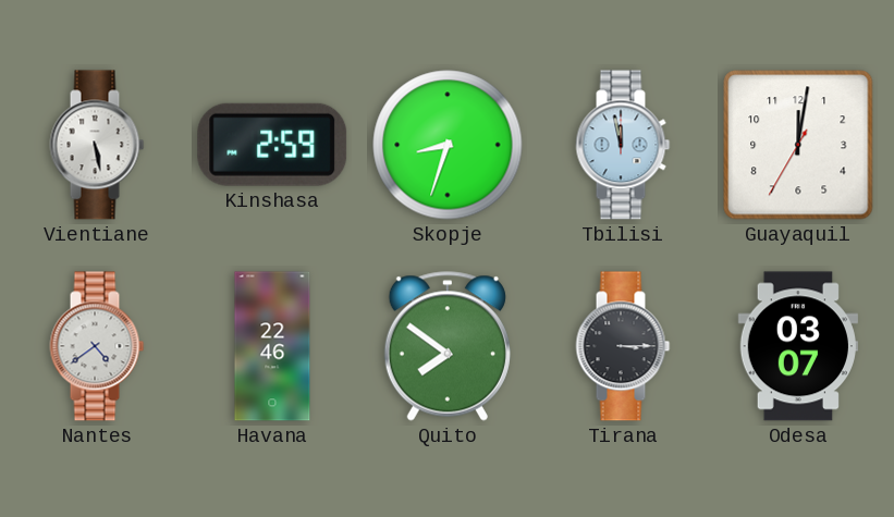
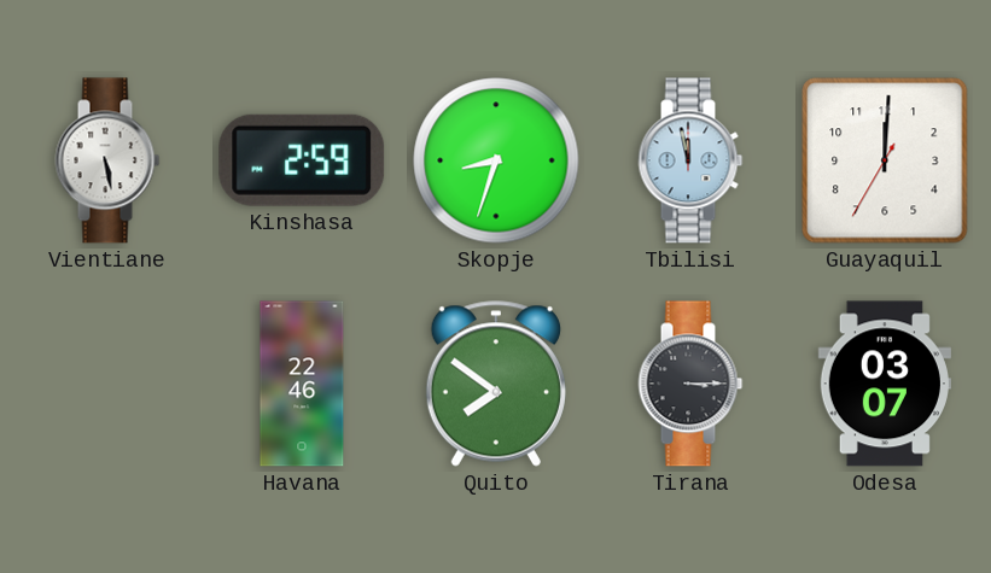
Guayaquil: 12:01 -> 12:00 (885, 160)
Nantes: 4:39 -> none (97, 346)
